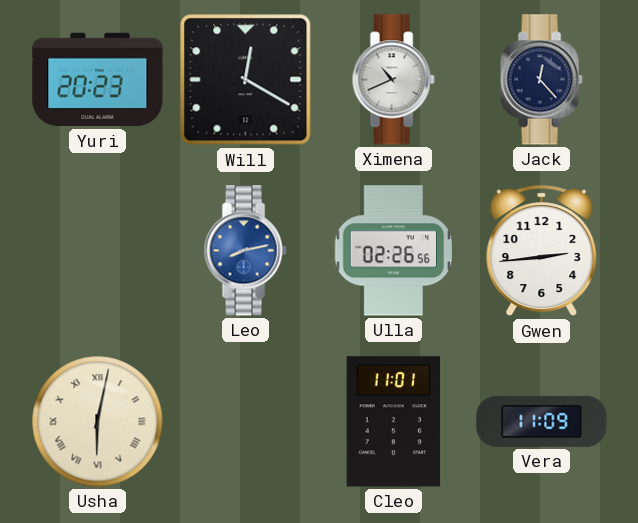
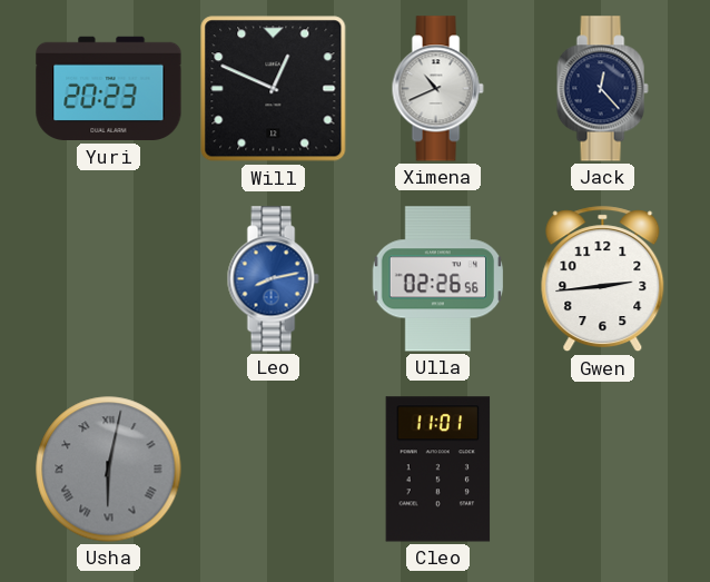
Will: 12:20 -> 12:49 (274, 89)
Usha dial: cream -> grey (109, 470)
Vera: 11:09 -> none (542, 421)
